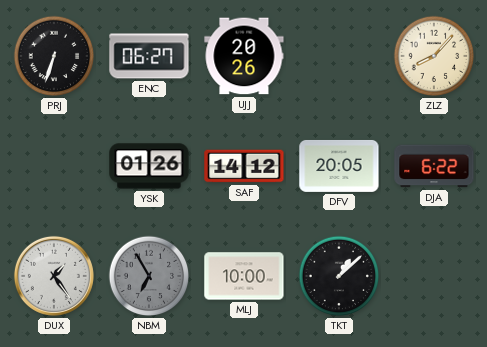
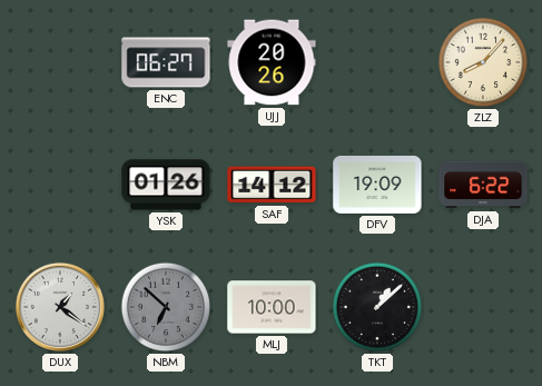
PRJ: 6:33 -> none (54, 56)
DFV: 20:05 -> 19:09 (377, 185)
DUX: 1:24 -> 1:21 (60, 307)
NBM: 6:55 -> 6:52 (166, 307)
